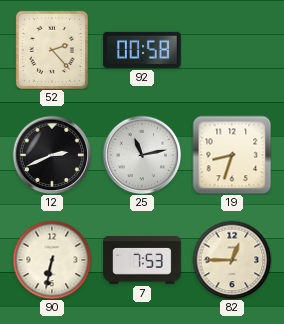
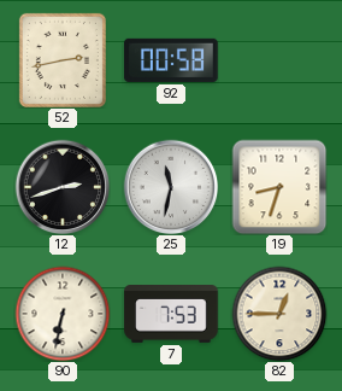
52: 2:23 -> 2:43 (63, 60)
12: 2:41 -> 2:42 (63, 187)
25: 11:13 -> 11:32 (171, 187)
